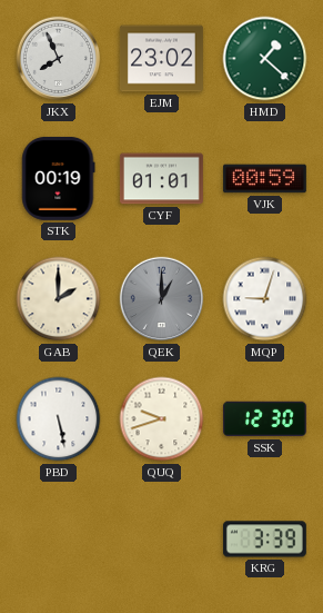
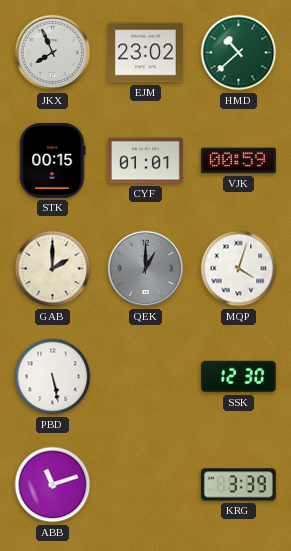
HMD: 1:22 -> 10:38 (239, 53)
STK: 00:19 -> 00:15 (53, 160)
MQP: 9:03 -> 4:03 (239, 269)
QUQ: 9:42 -> none (162, 419)
ABB: none -> 11:12 (53, 485)
